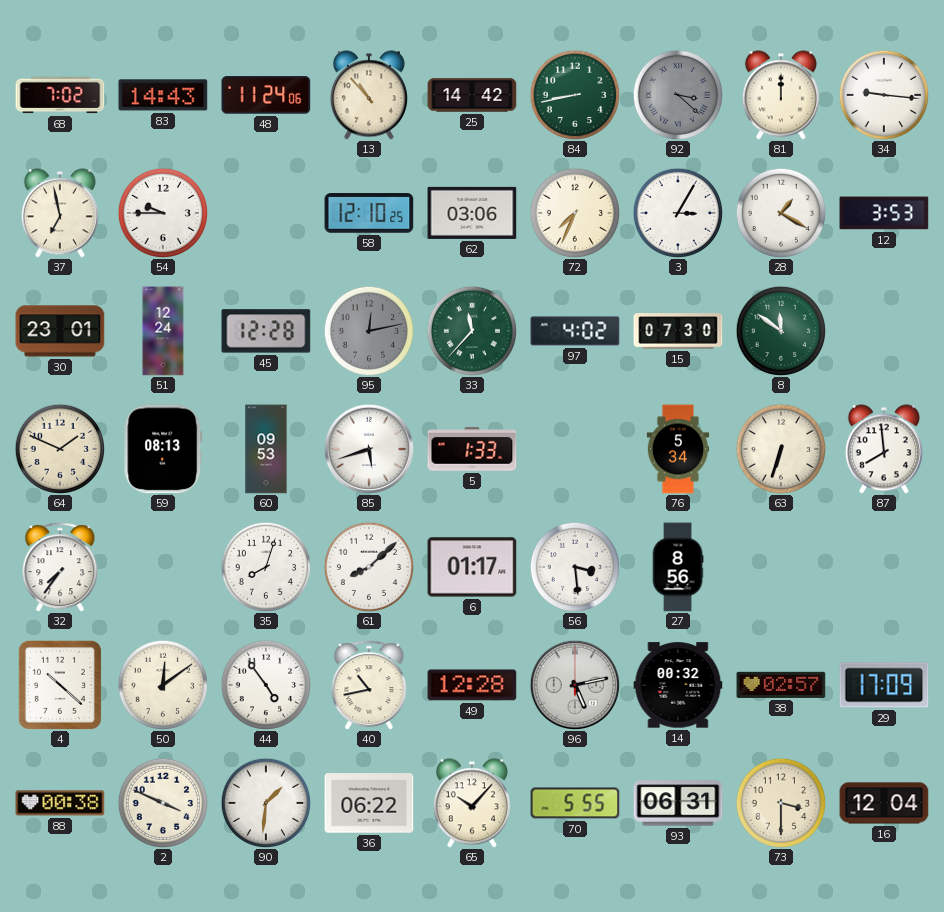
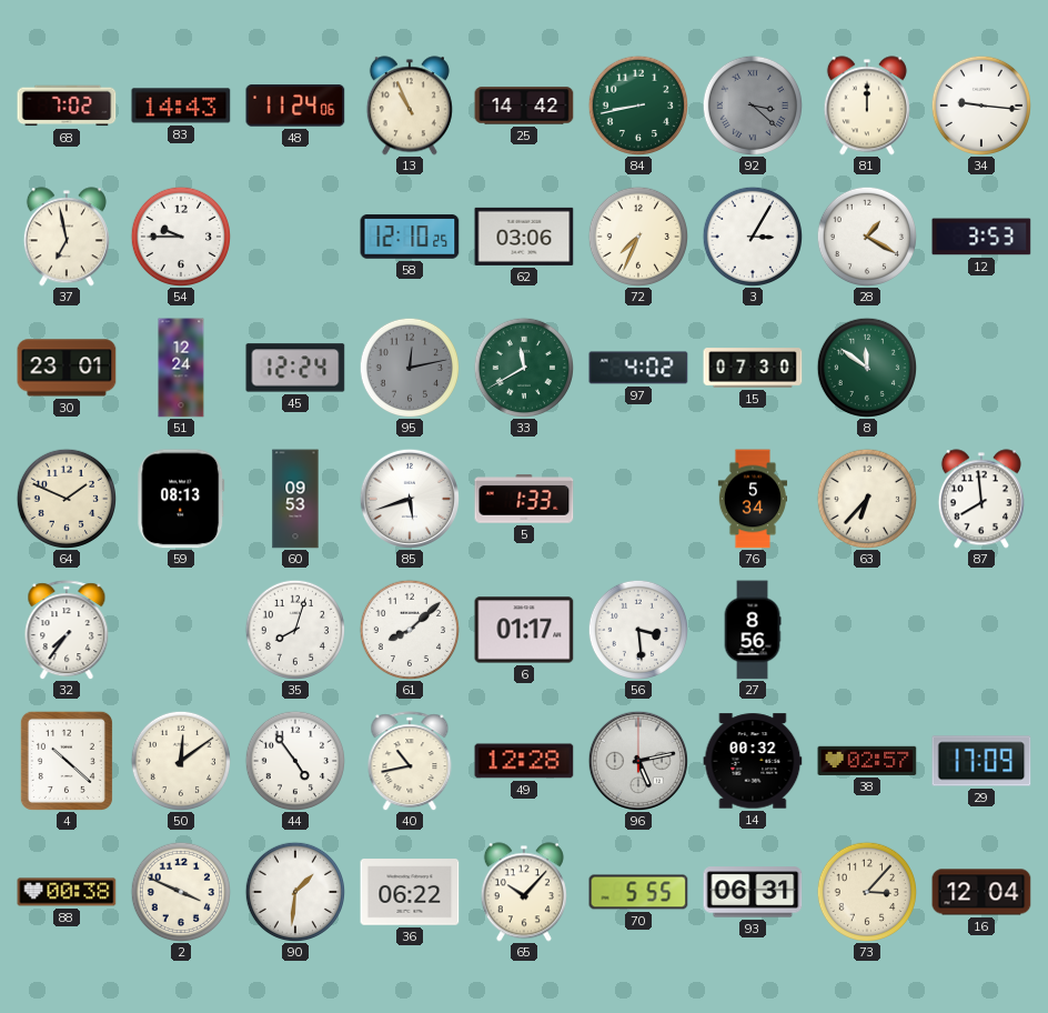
13: 10:53 -> 10:56 (410, 106)
45: 12:28 -> 12:24 (295, 368)
33: 11:37 -> 11:40 (523, 367)
63: 6:33 -> 6:37 (866, 498)
73: 3:30 -> 3:07 (866, 891)
